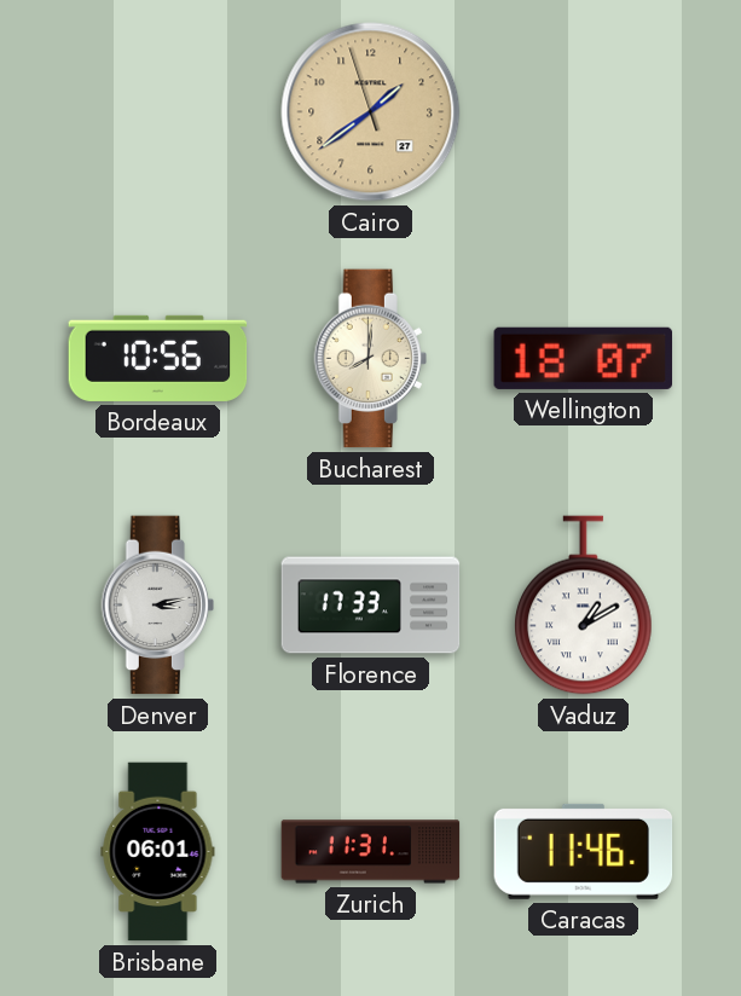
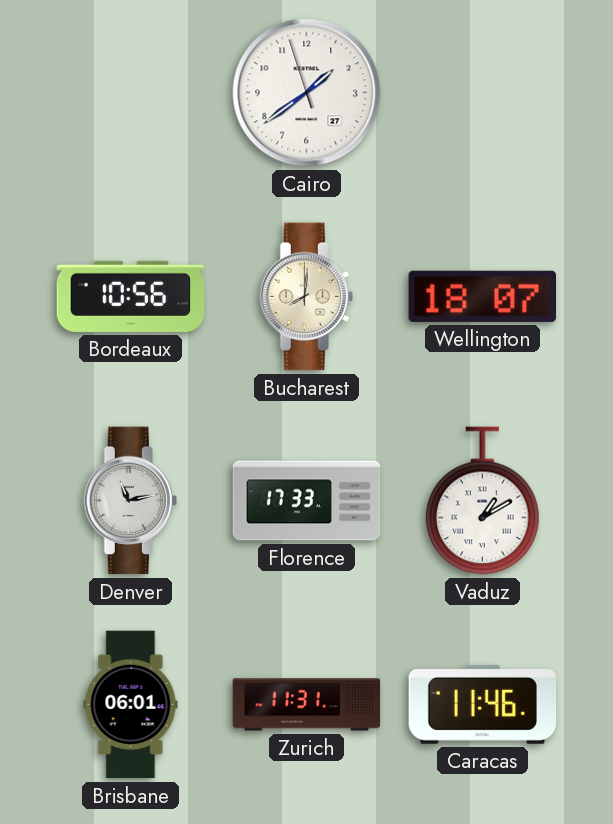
Cairo dial: champagne -> white (307, 93)
Denver: 3:13 -> 11:13 (130, 501)
